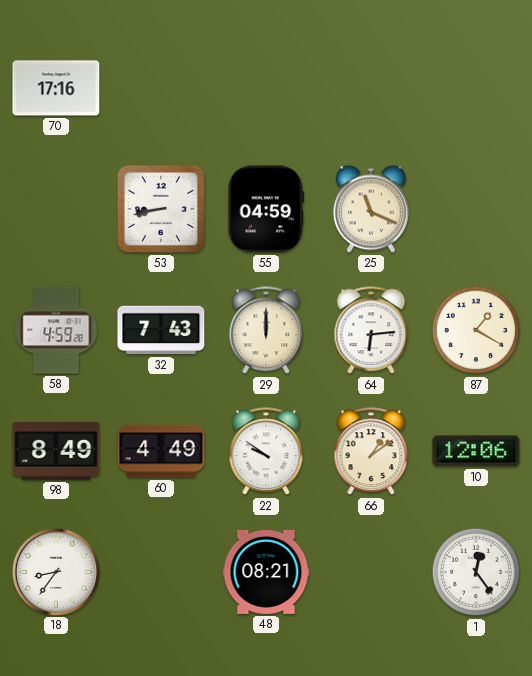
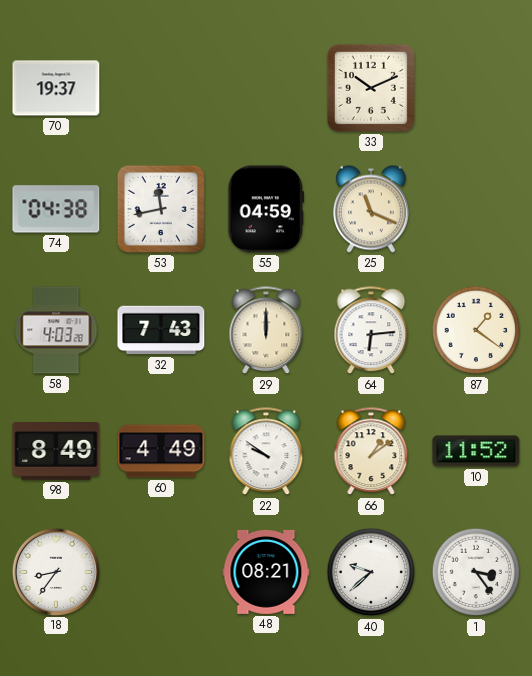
70: 17:16 -> 19:37 (56, 88)
33: none -> 10:11 (371, 88)
74: none -> 04:38 (56, 209)
53: 8:43 -> 11:43 (161, 209)
58: 4:59 -> 4:03 (56, 330)
87: 1:20 -> 1:21 (476, 330)
10: 12:06 -> 11:52 (476, 451)
40: none -> 9:38 (371, 572)
1: 12:24 -> 3:24 (476, 572)
